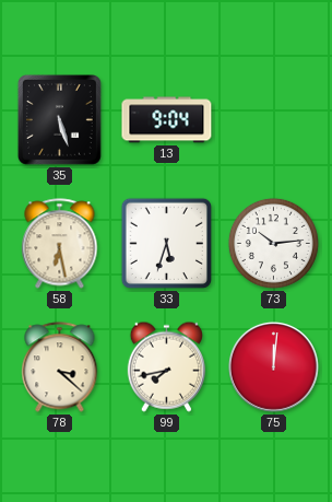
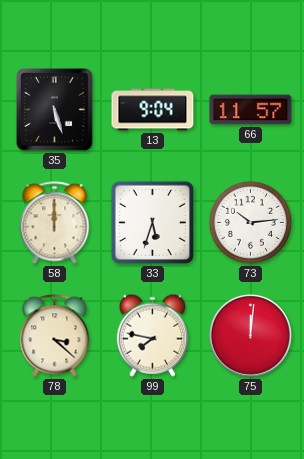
66: none -> 11:57 (251, 110)
58: 6:28 -> 12:00 (55, 223)
99: 7:43 -> 7:47 (152, 335)
